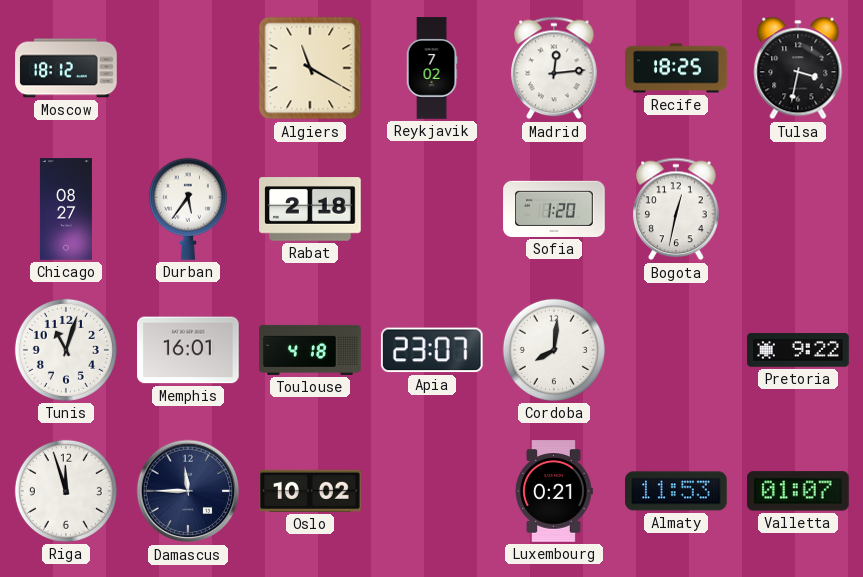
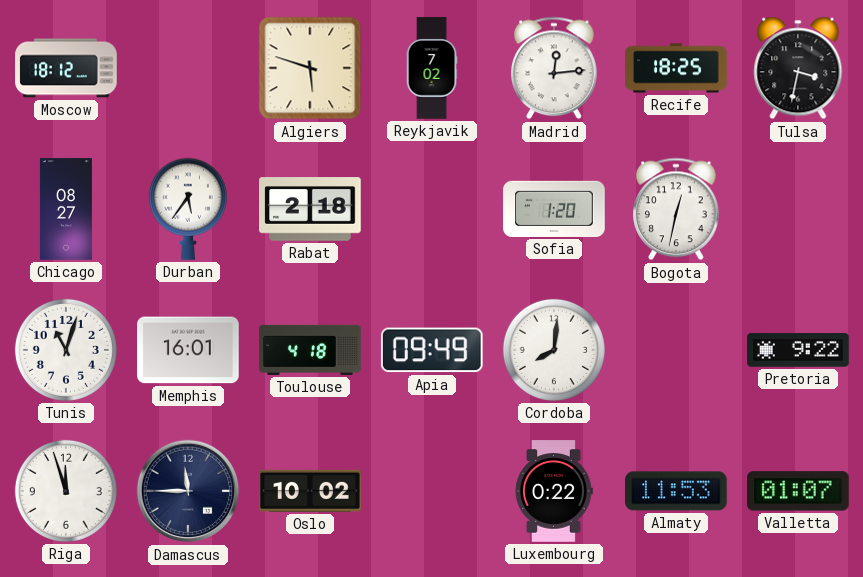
Algiers: 11:20 -> 5:48 (310, 68)
Apia: 23:07 -> 09:49 (432, 350)
Luxembourg: 0:21 -> 0:22 (554, 491)
